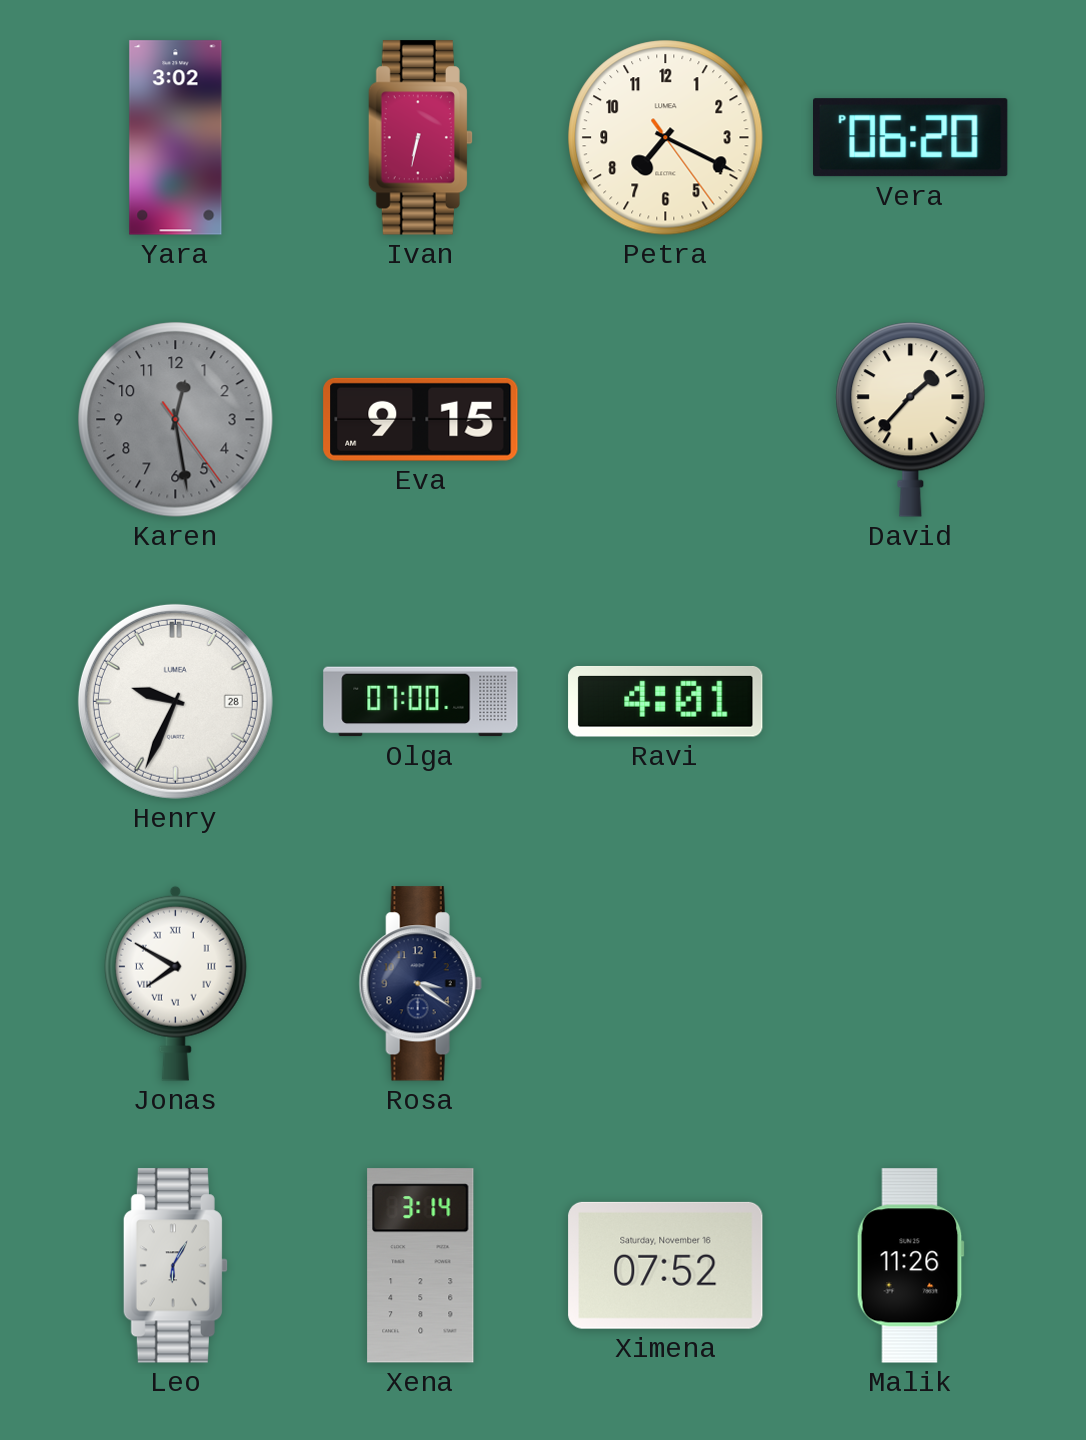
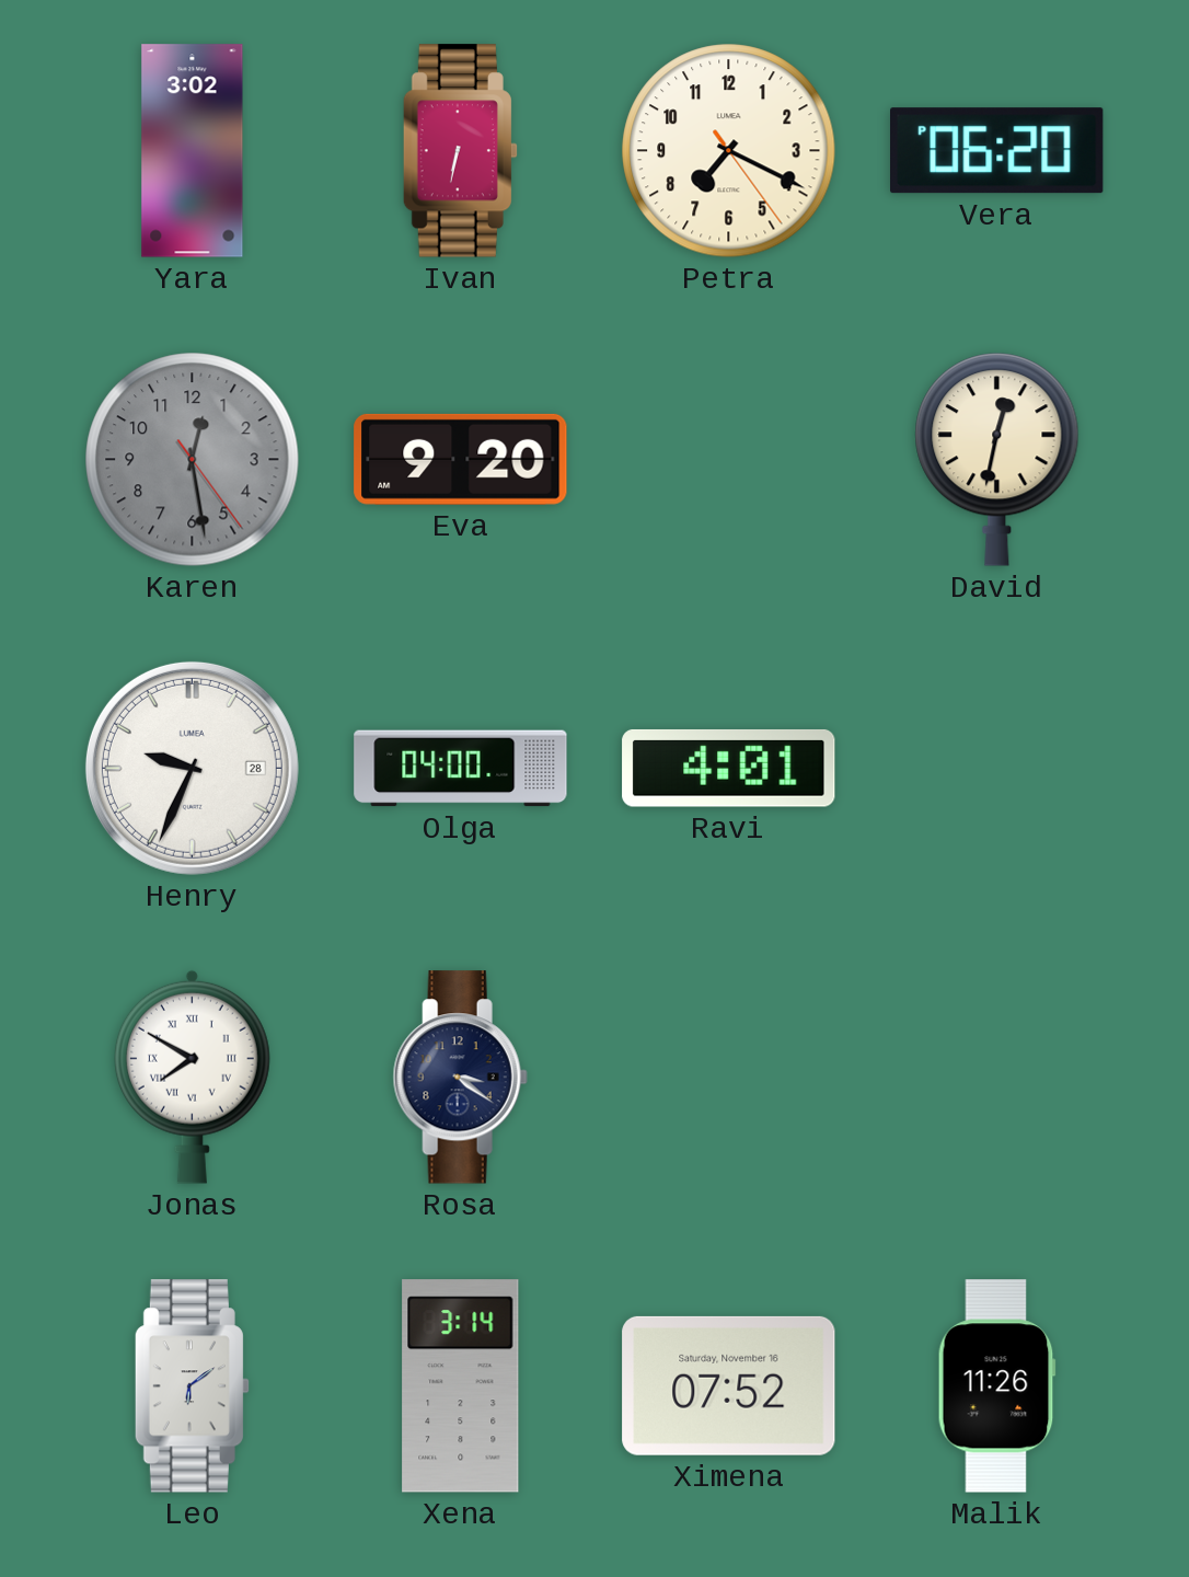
Eva: 9:15 -> 9:20 (461, 459)
David: 1:37 -> 12:32 (997, 460)
Olga: 07:00 -> 04:00 (461, 769)
Leo: 6:05 -> 6:09 (192, 1386)
